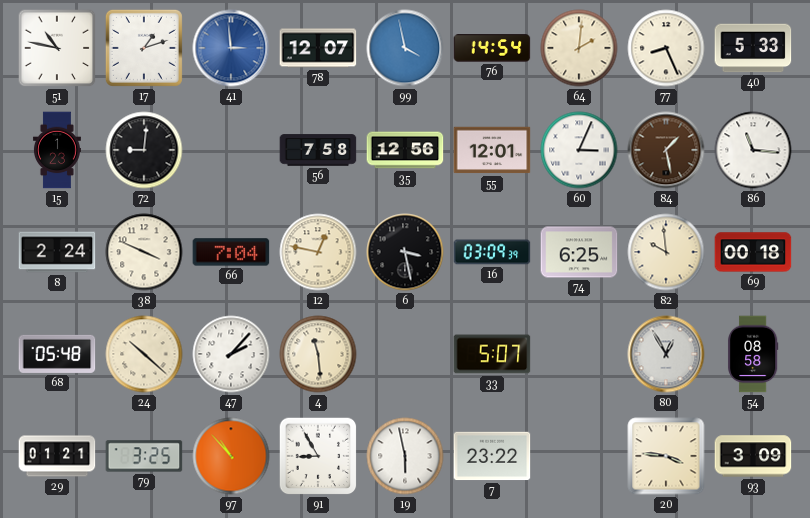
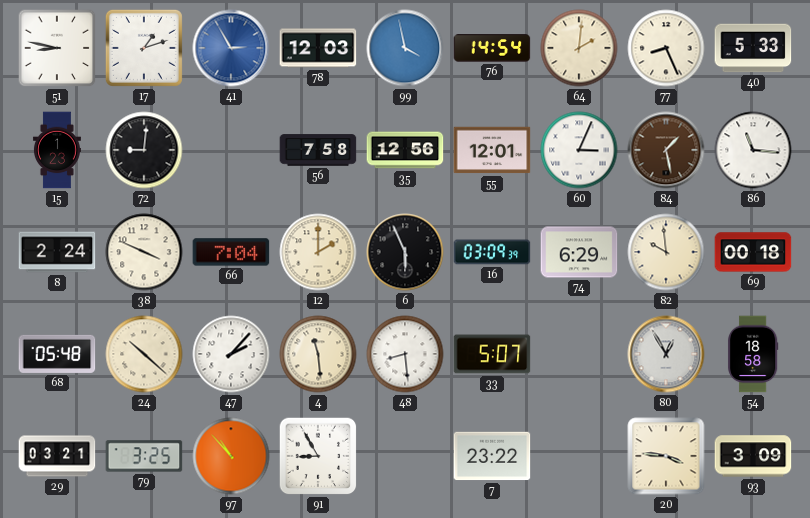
51: 10:47 -> 8:47 (57, 48)
41: 2:59 -> 2:55 (231, 48)
78: 12:07 -> 12:03 (318, 48)
12: 12:47 -> 2:00 (318, 252)
6: 3:28 -> 5:56 (405, 252)
74: 6:25 -> 6:29 (579, 252)
48: none -> 8:29 (405, 354)
54: 08:58 -> 18:58 (753, 354)
29: 01:21 -> 03:21 (57, 456)
19: 5:58 -> none (405, 456)
